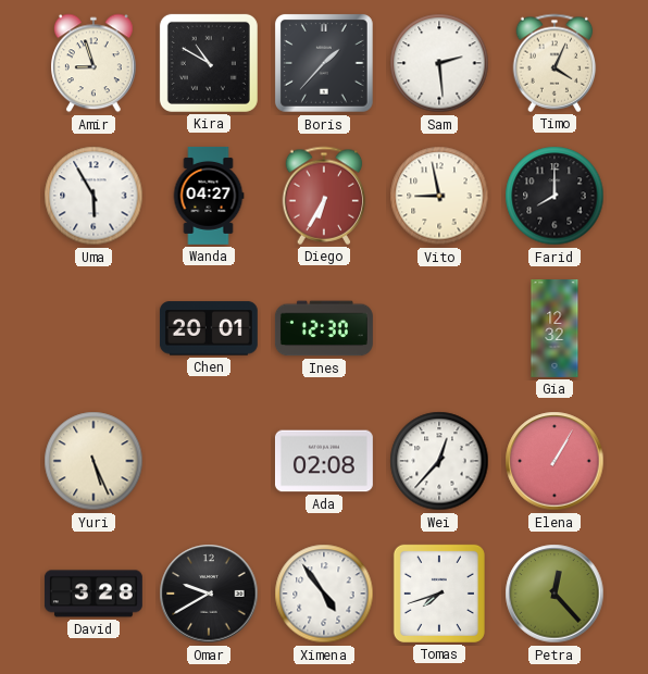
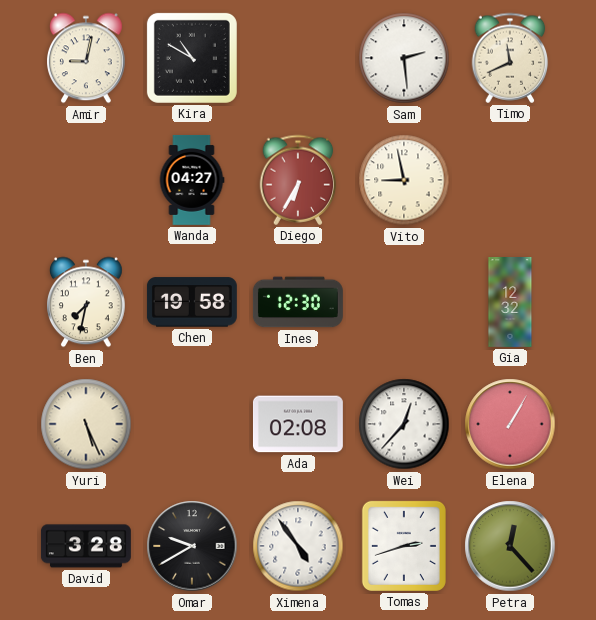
Amir: 8:57 -> 9:02 (87, 58)
Boris: 1:37 -> none (324, 63)
Timo: 4:04 -> 11:41 (510, 58)
Uma: 5:55 -> none (94, 196)
Farid: 8:00 -> none (554, 196)
Ben: none -> 7:32 (87, 302)
Chen: 20:01 -> 19:58 (192, 302)
Tomas: 7:42 -> 2:42 (404, 546)
